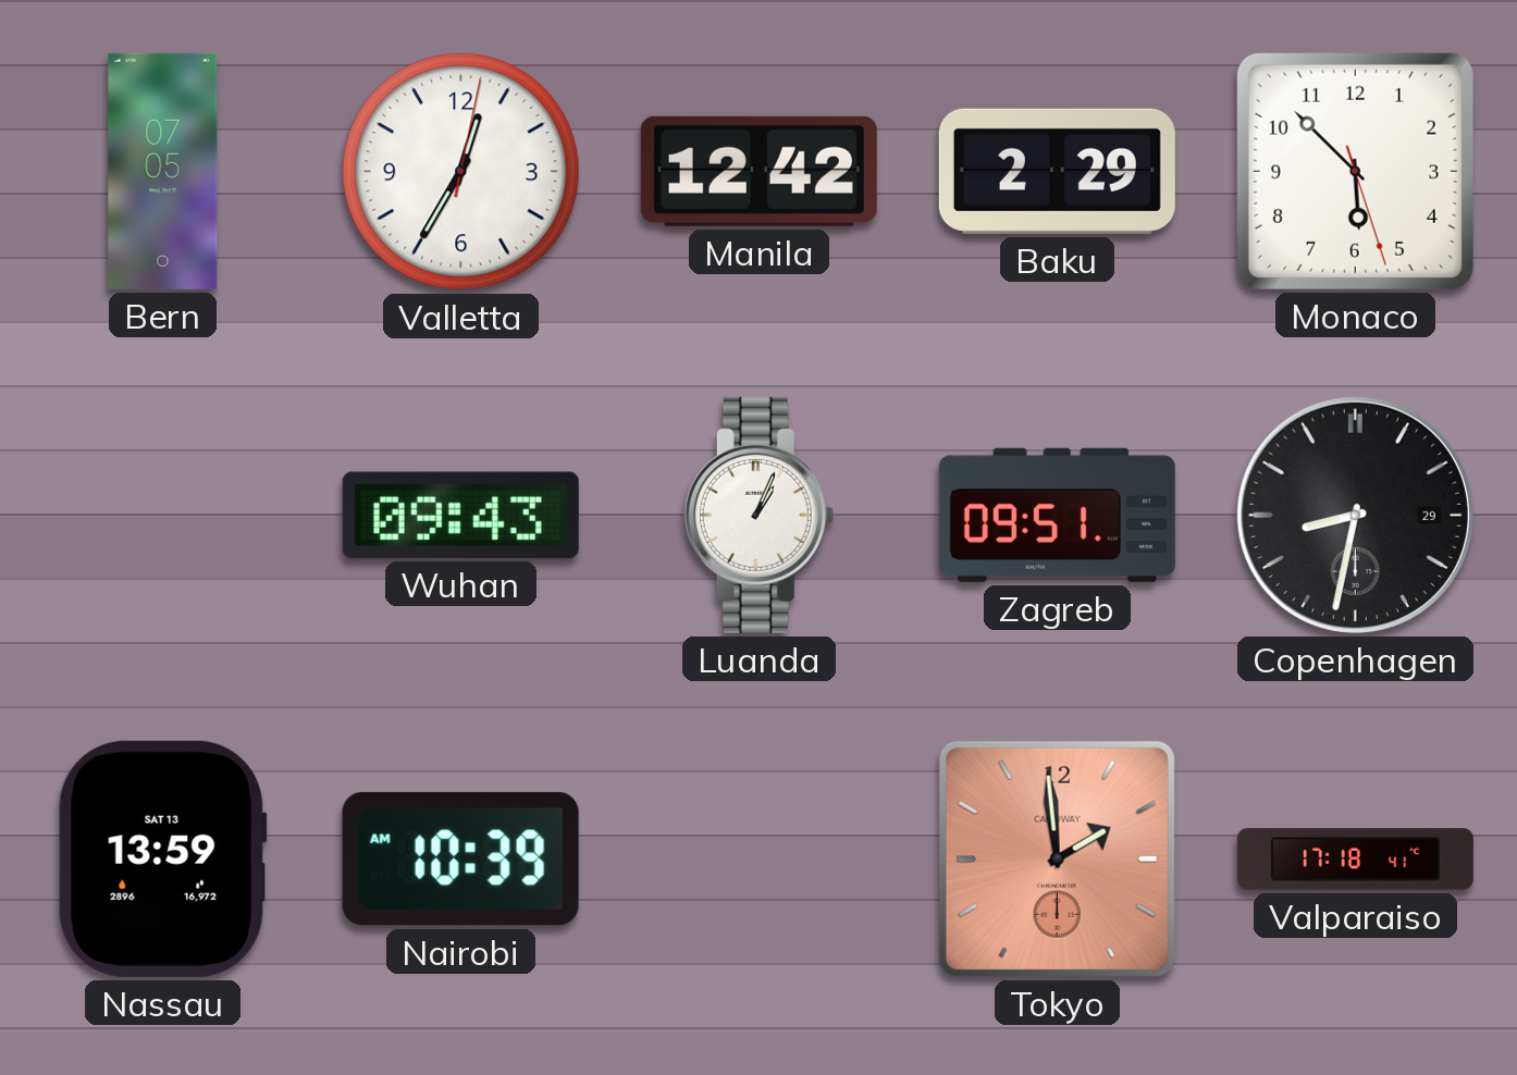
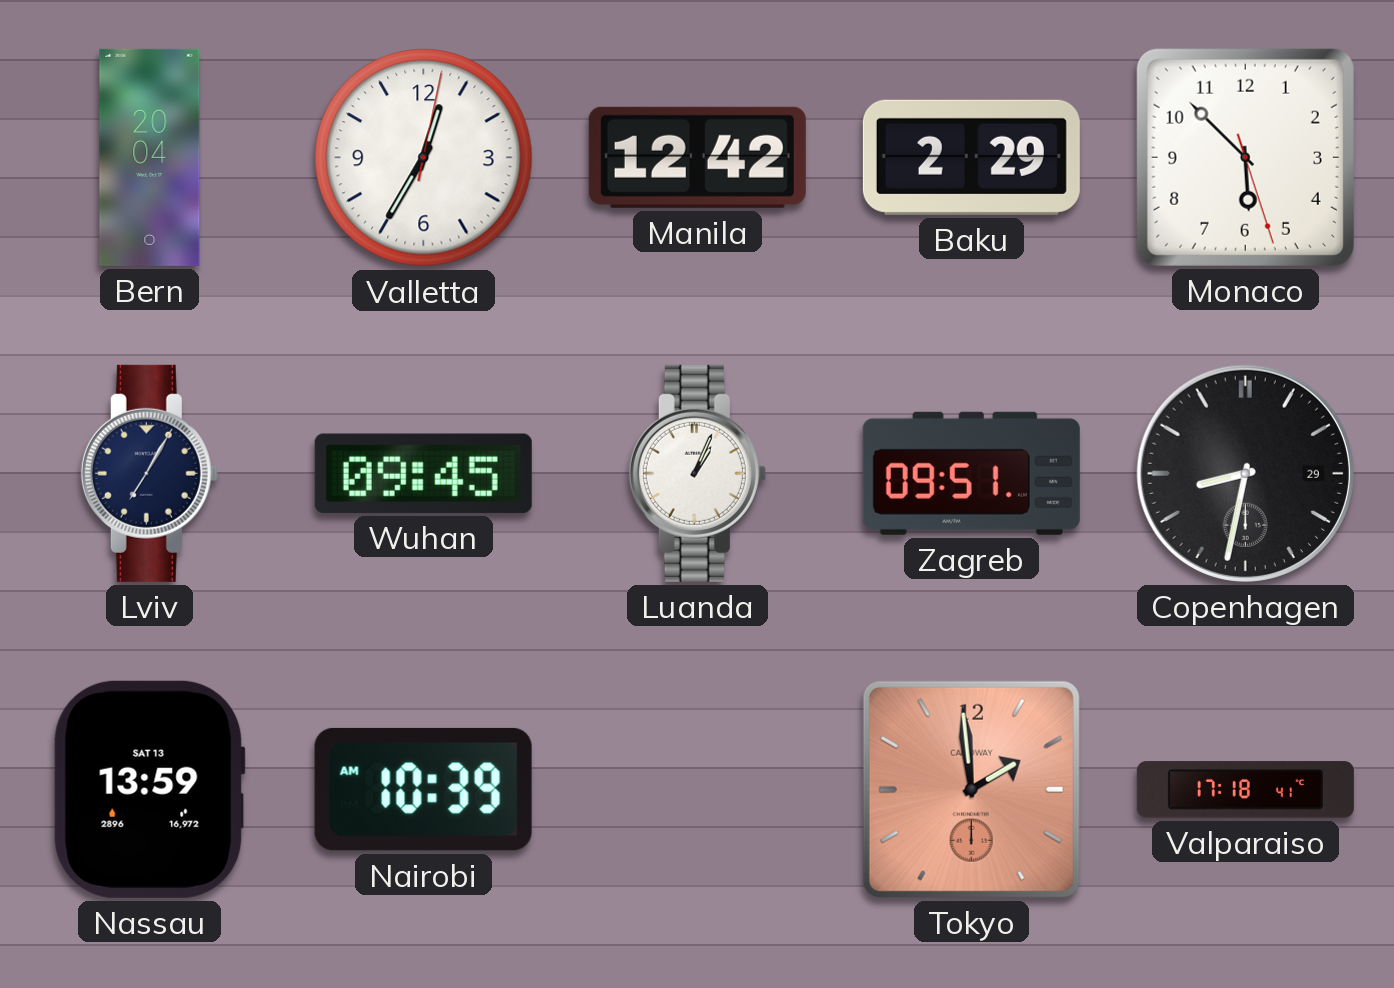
Bern: 07:05 -> 20:04 (150, 157)
Lviv: none -> 7:05 (149, 473)
Wuhan: 09:43 -> 09:45 (423, 473)
